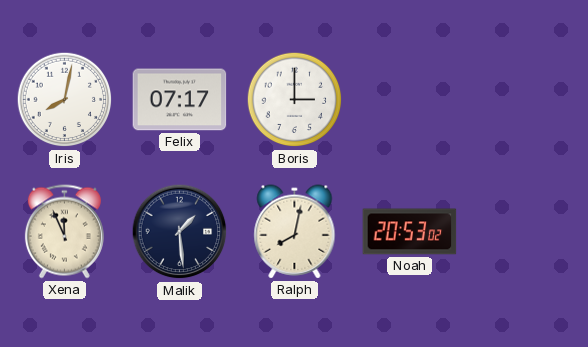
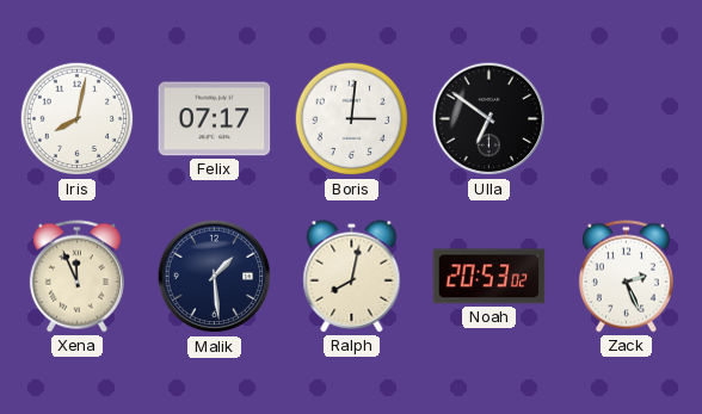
Boris: 3:00 -> 3:01 (352, 119)
Ulla: none -> 6:51 (489, 119)
Zack: none -> 2:26 (626, 277)
